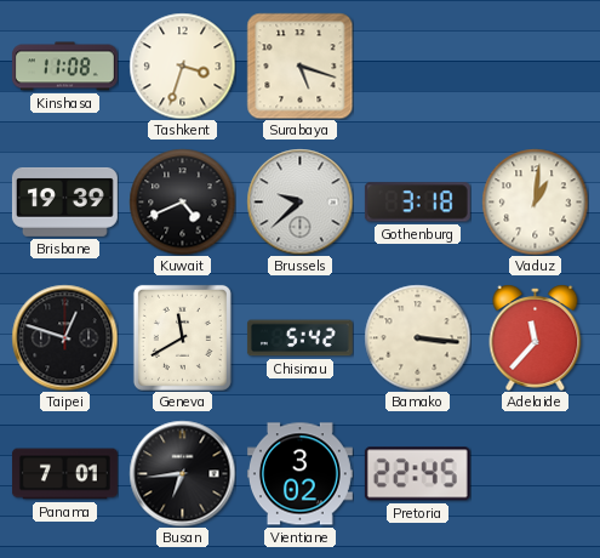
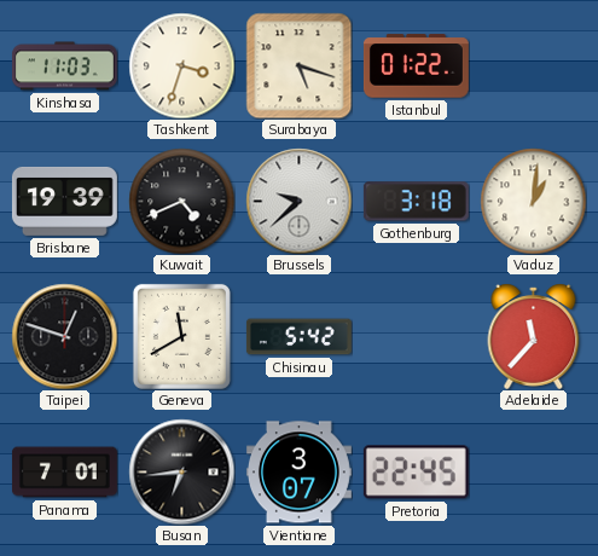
Kinshasa: 11:08 -> 11:03 (64, 66)
Istanbul: none -> 01:22 (416, 66)
Bamako: 3:16 -> none (417, 337)
Vientiane: 3:02 -> 3:07 (298, 473)
